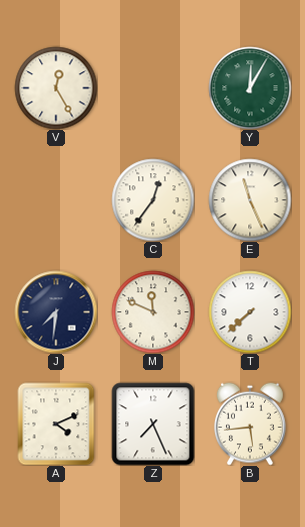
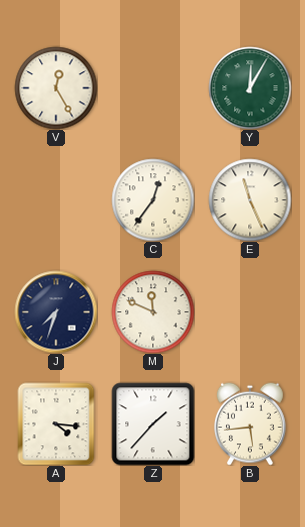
J: 7:31 -> 7:33 (56, 312)
T: 7:38 -> none (250, 312)
A: 4:11 -> 4:16 (56, 424)
Z: 7:26 -> 1:37 (153, 424)
